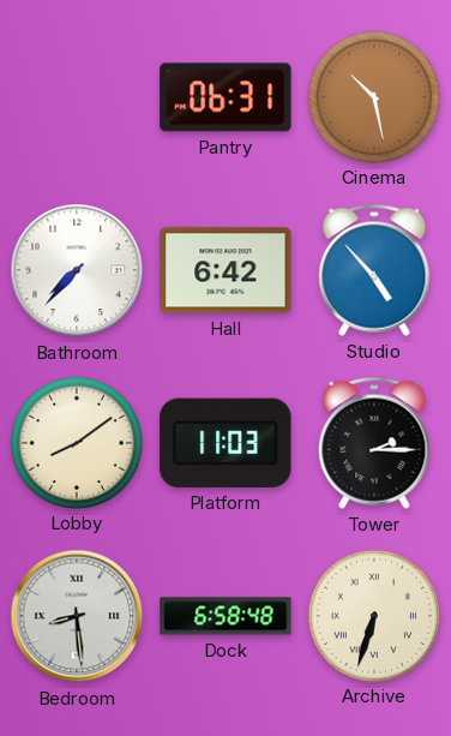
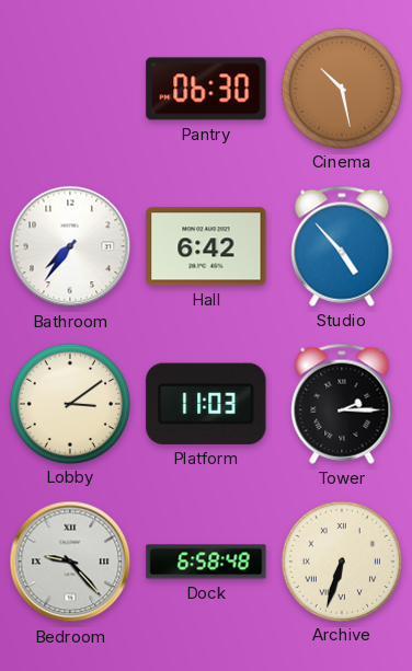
Pantry: 06:31 -> 06:30 (206, 89)
Bathroom: 7:37 -> 7:36 (70, 246)
Lobby: 8:09 -> 3:09 (69, 403)
Bedroom: 8:29 -> 9:23 (70, 562)
